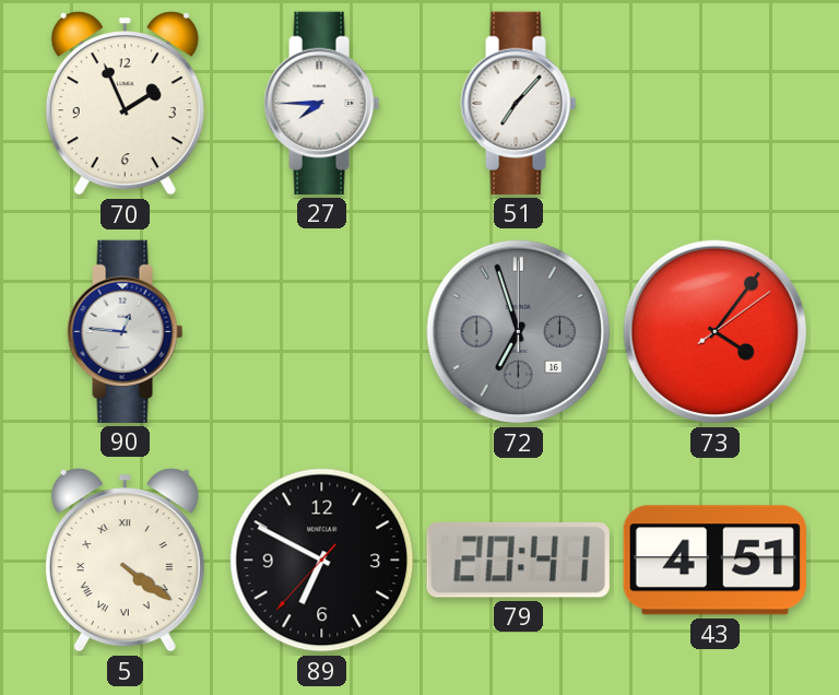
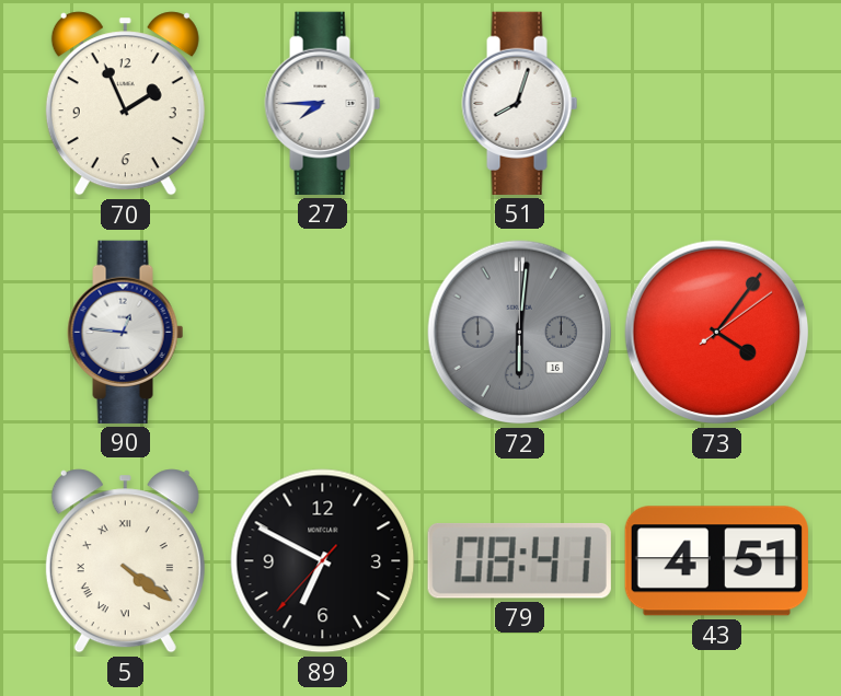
51: 7:07 -> 8:03 (520, 103)
72: 6:57 -> 6:01 (520, 333)
79: 20:41 -> 08:41 (519, 560)
